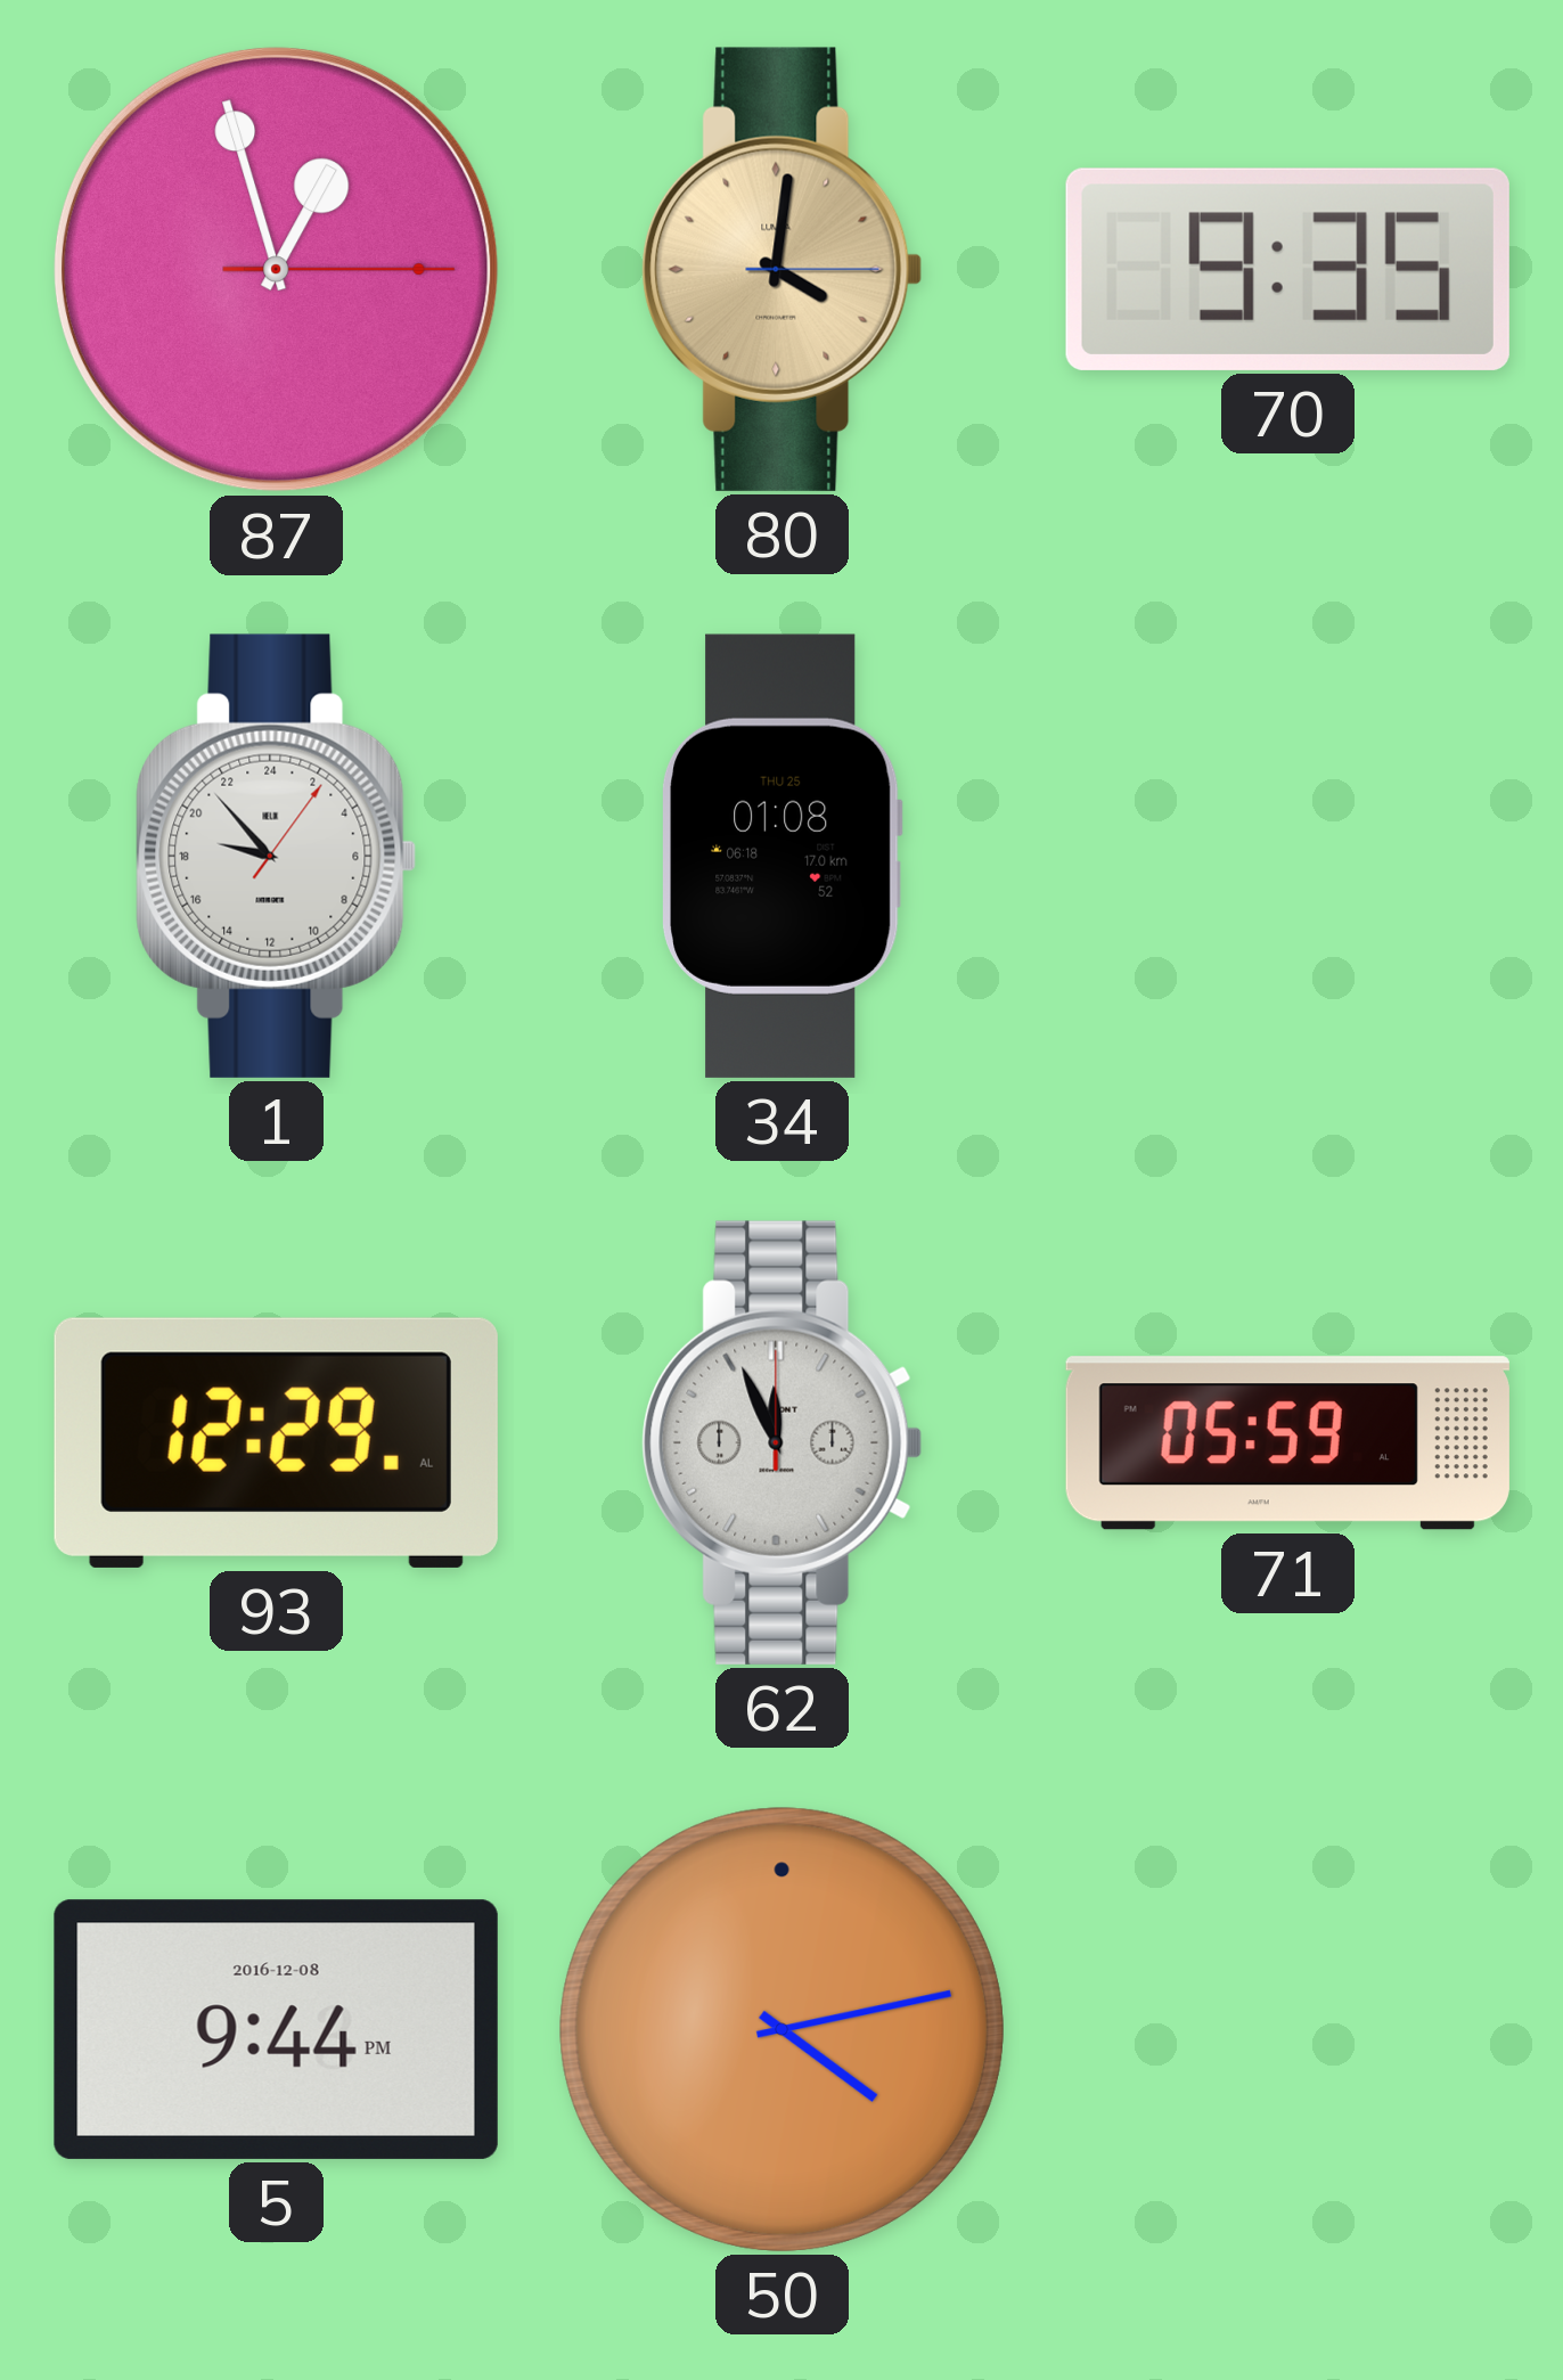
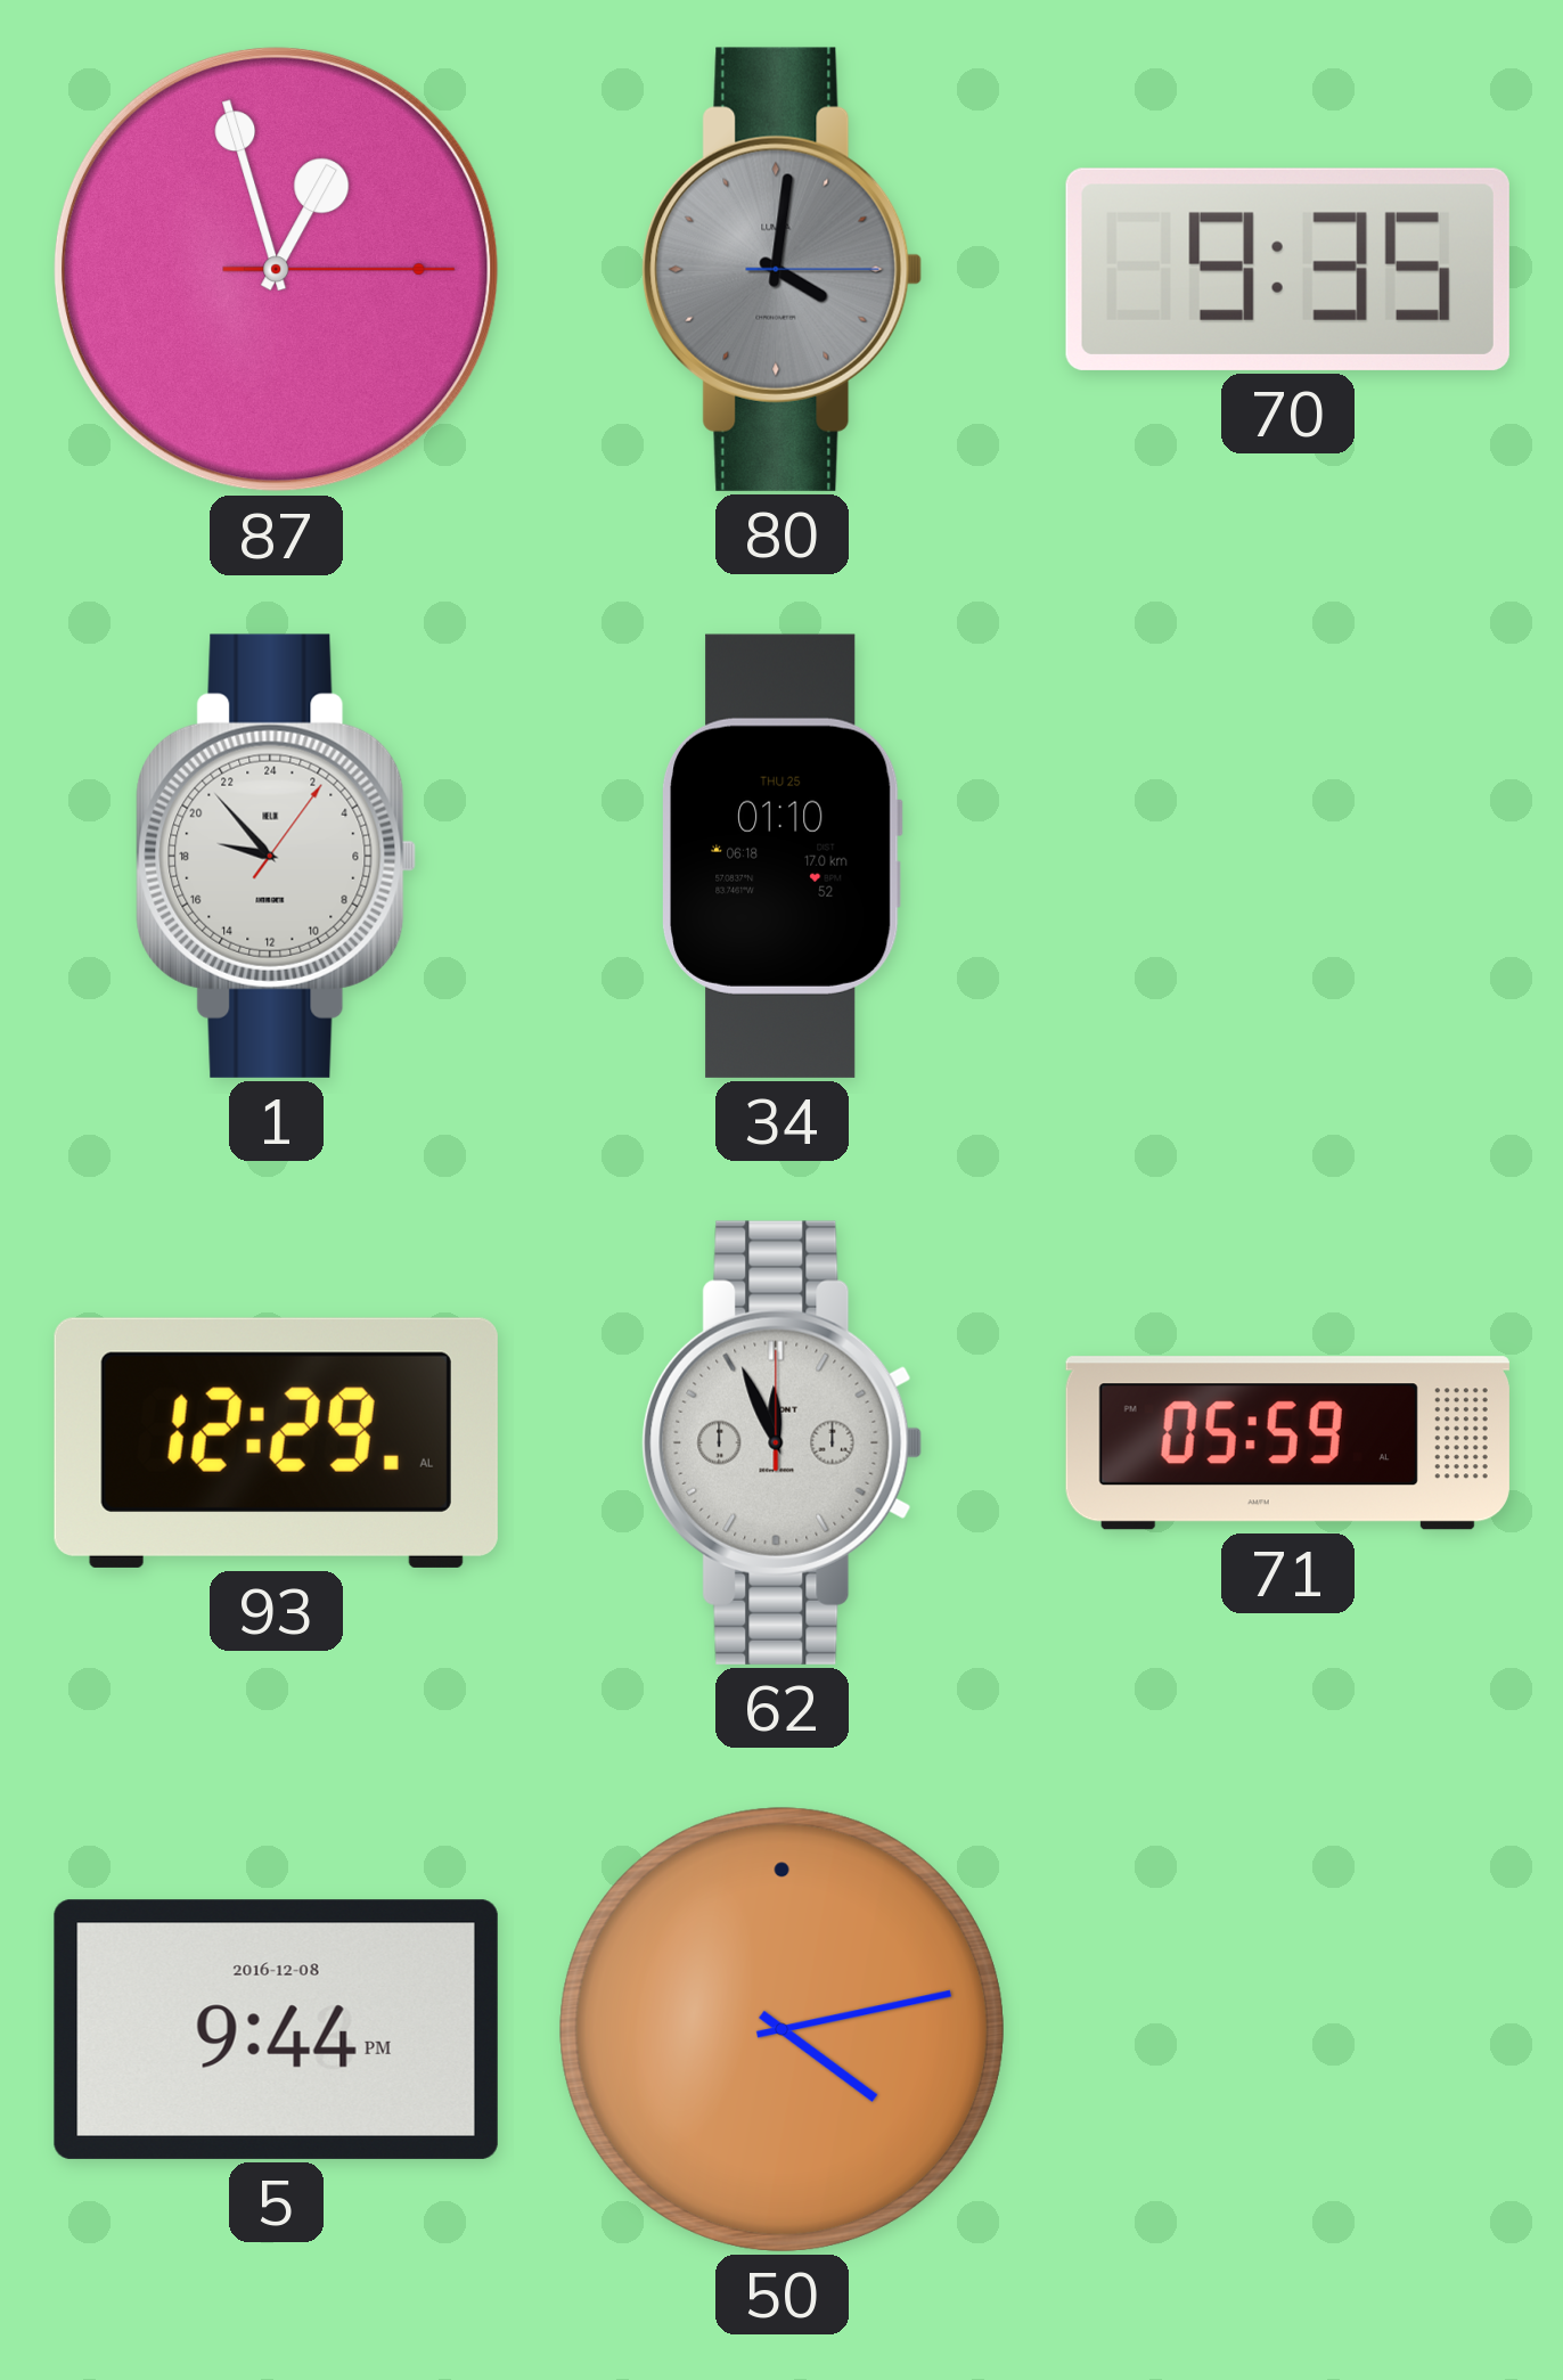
80 dial: champagne -> grey (783, 269)
34: 01:08 -> 01:10 (781, 856)
